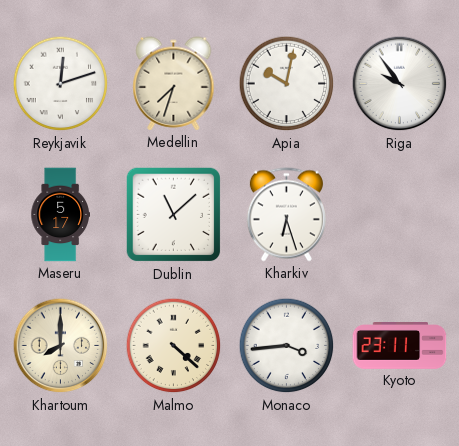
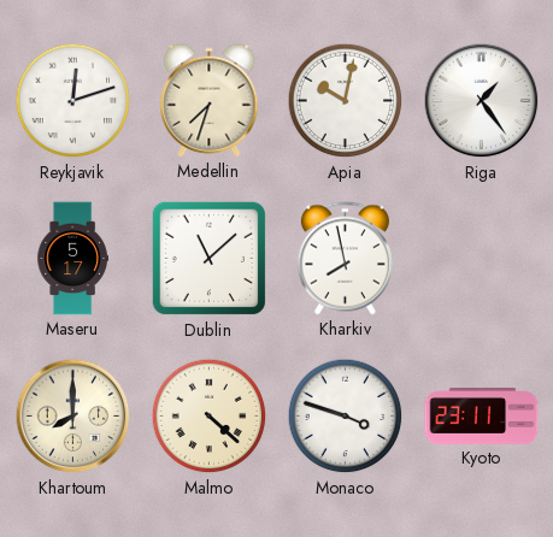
Riga: 9:54 -> 1:24 (482, 101)
Kharkiv: 6:27 -> 7:58 (345, 259)
Monaco: 3:44 -> 3:48 (346, 417)
